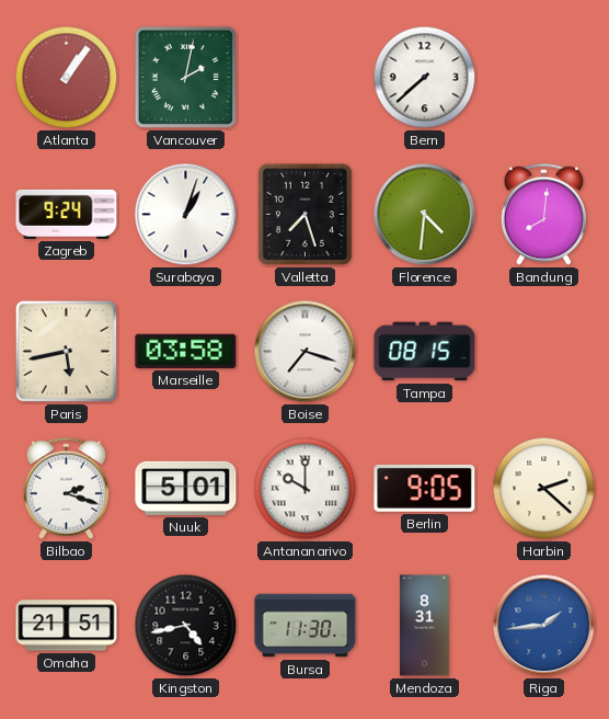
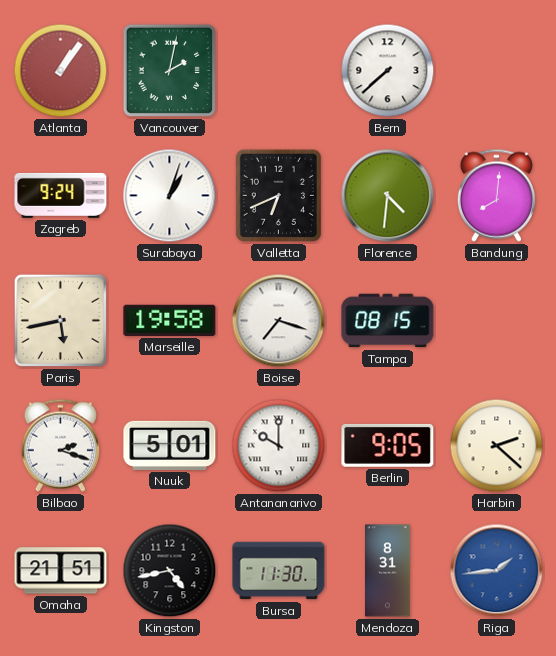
Valletta: 7:27 -> 6:41 (278, 195)
Marseille: 03:58 -> 19:58 (170, 320)
